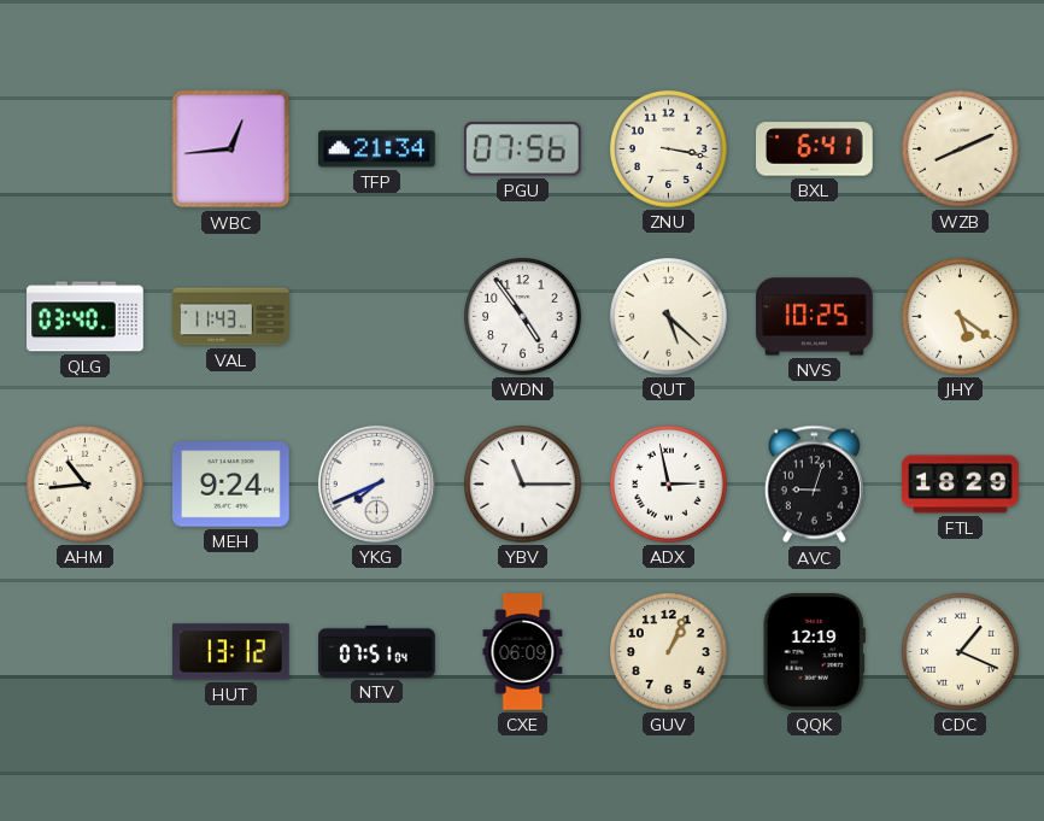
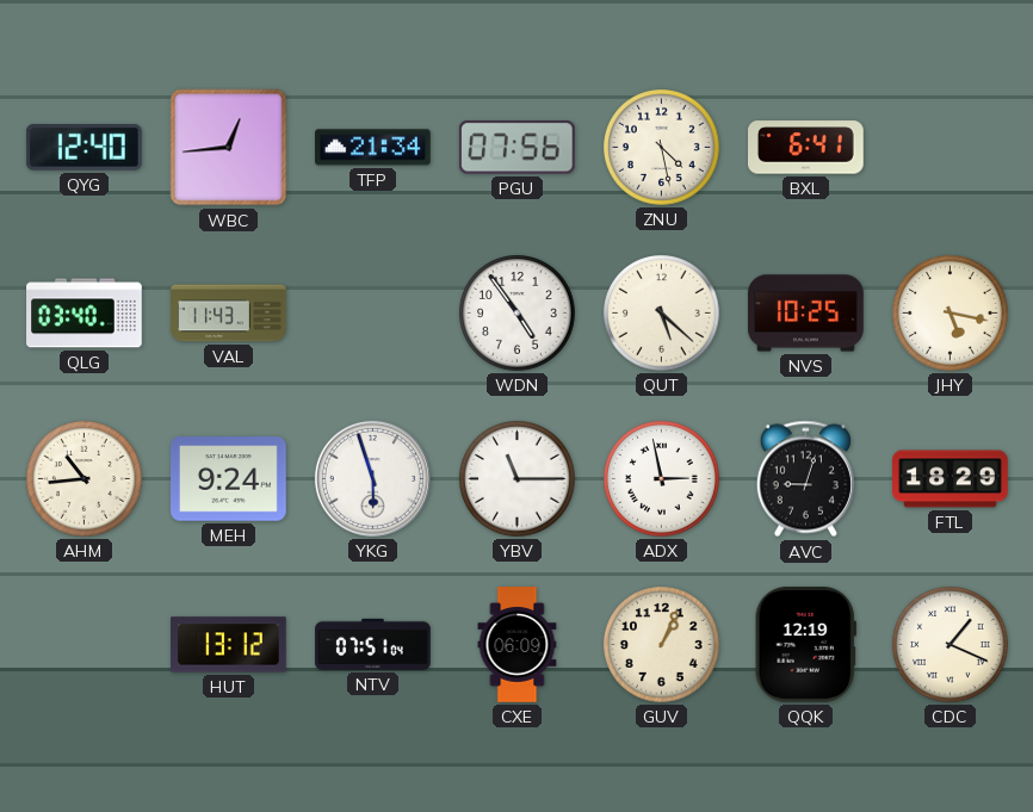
QYG: none -> 12:40 (83, 148)
ZNU: 3:17 -> 4:28 (662, 148)
WZB: 8:11 -> none (961, 149)
JHY: 5:21 -> 5:17 (951, 314)
YKG: 7:41 -> 5:57 (372, 478)
